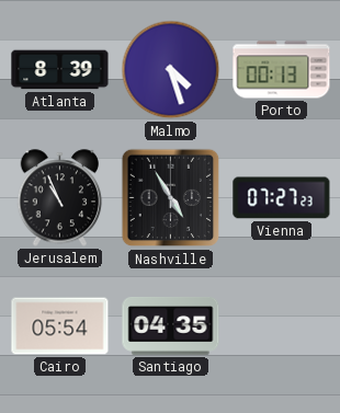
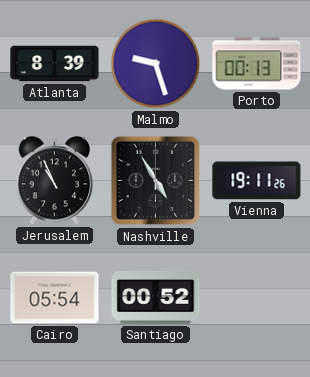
Malmo: 4:27 -> 9:27 (156, 64)
Vienna: 07:27 -> 19:11 (257, 181)
Santiago: 04:35 -> 00:52 (156, 297)
